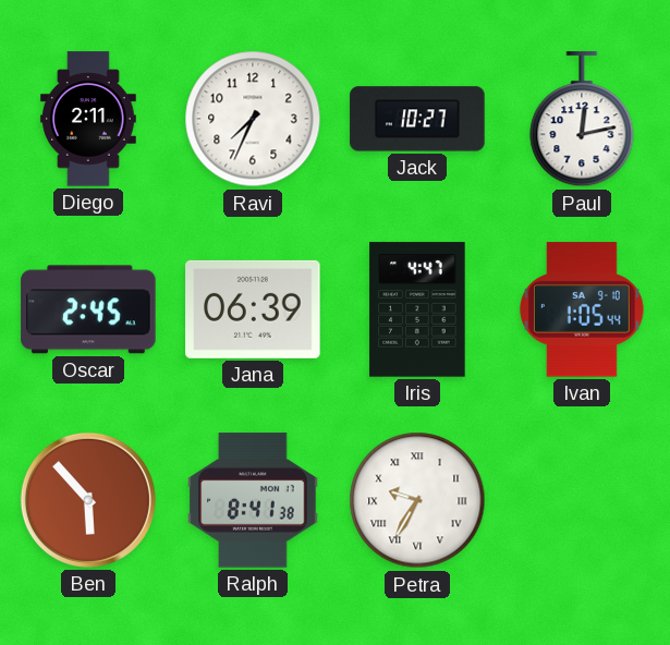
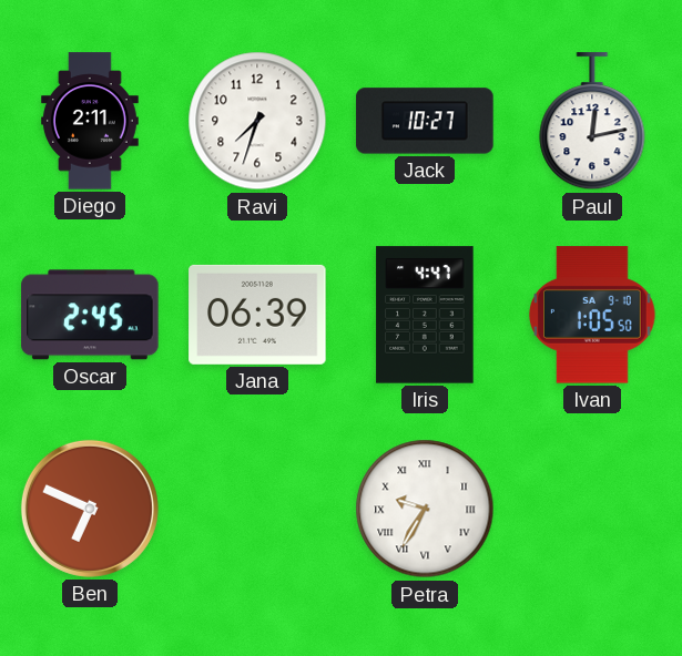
Ravi: 7:34 -> 7:33 (257, 121)
Ivan: 1:05:44 -> 1:05:50 (593, 315)
Ben: 5:53 -> 6:49 (90, 509)
Ralph: 8:41 -> none (253, 500)
